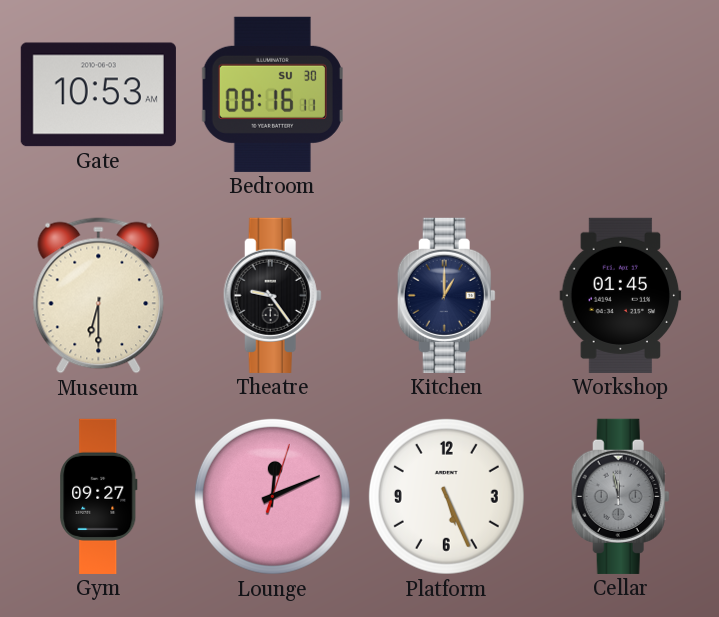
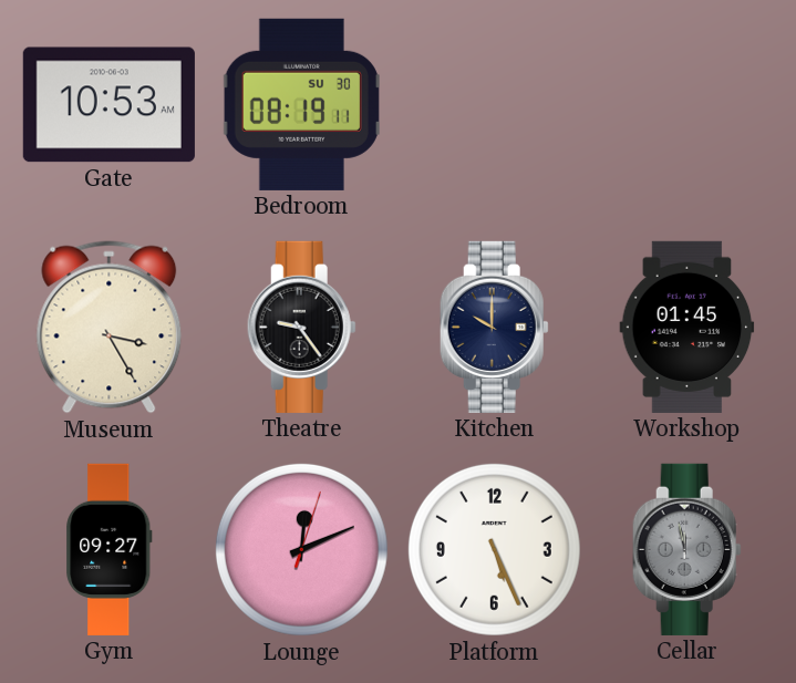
Bedroom: 08:16 -> 08:19 (301, 104)
Museum: 6:30 -> 3:25 (110, 328)
Kitchen: 1:00 -> 10:00 (494, 327)
